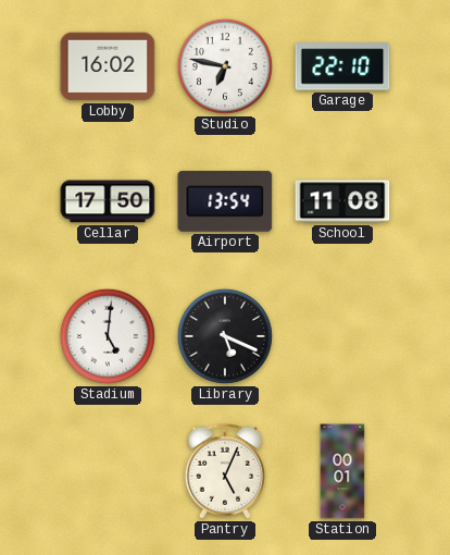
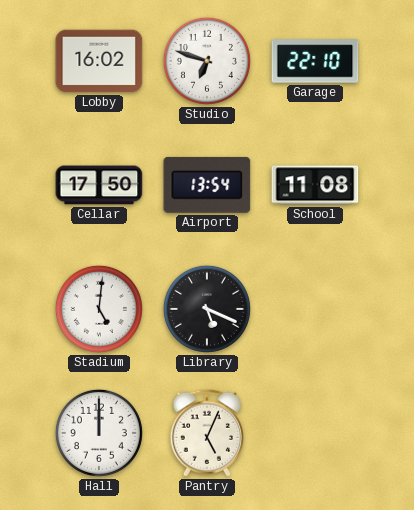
Studio: 6:47 -> 6:48 (207, 61)
Hall: none -> 12:00 (99, 433)
Station: 00:01 -> none (342, 471)
